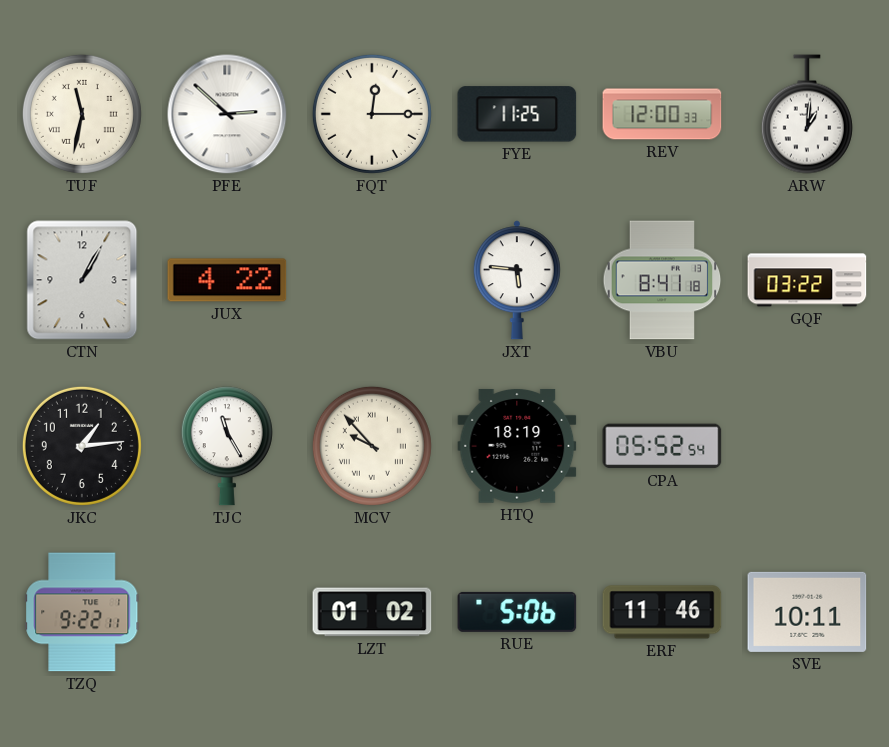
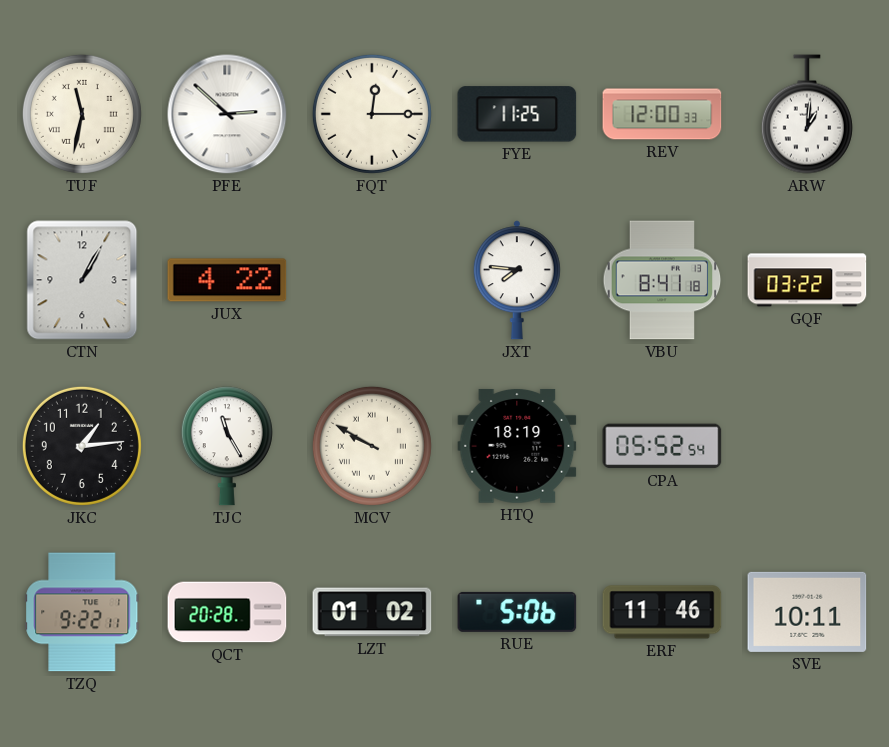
JXT: 5:46 -> 7:46 (517, 280)
MCV: 9:53 -> 9:50 (372, 446)
QCT: none -> 20:28 (227, 612)
